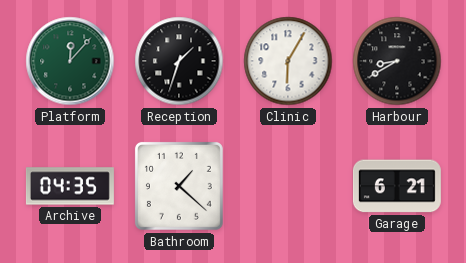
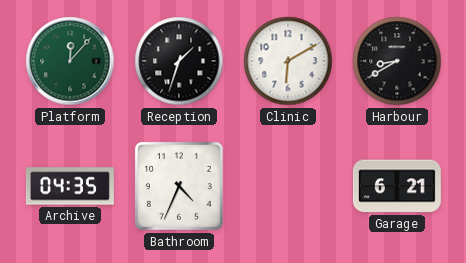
Clinic: 6:05 -> 6:10 (288, 61)
Bathroom: 1:22 -> 4:34 (179, 186)
